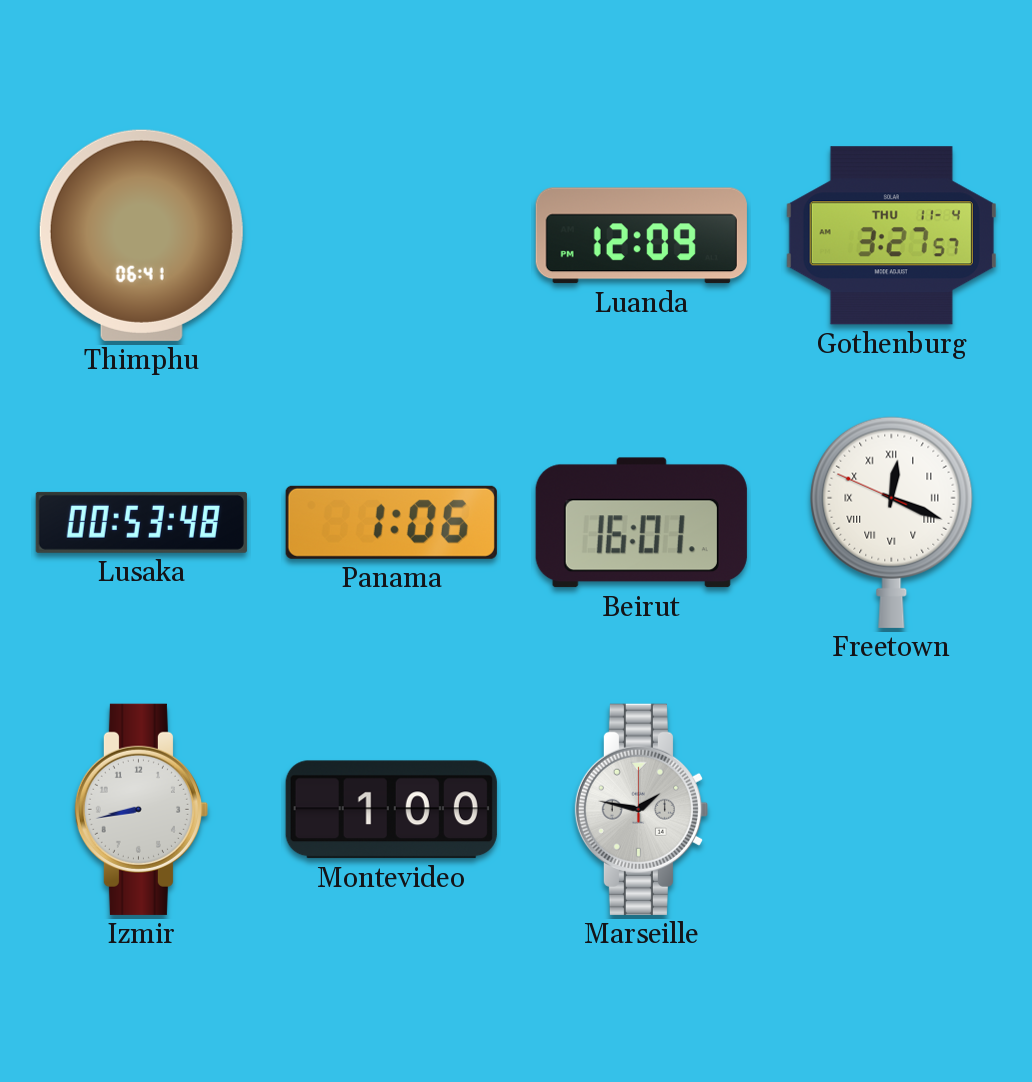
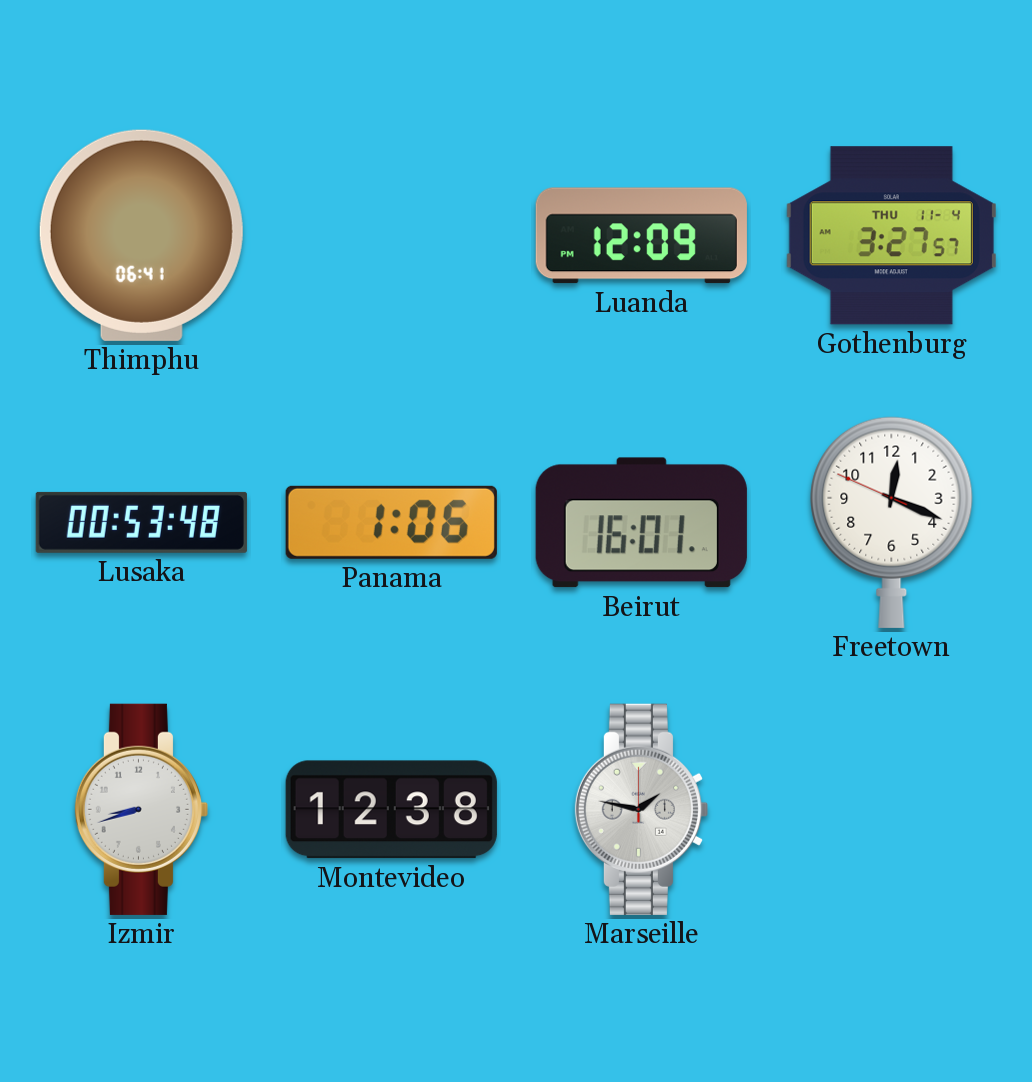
Freetown numerals: Roman -> Arabic (892, 522)
Izmir: 8:43 -> 8:42 (141, 809)
Montevideo: 1:00 -> 12:38 (391, 810)
